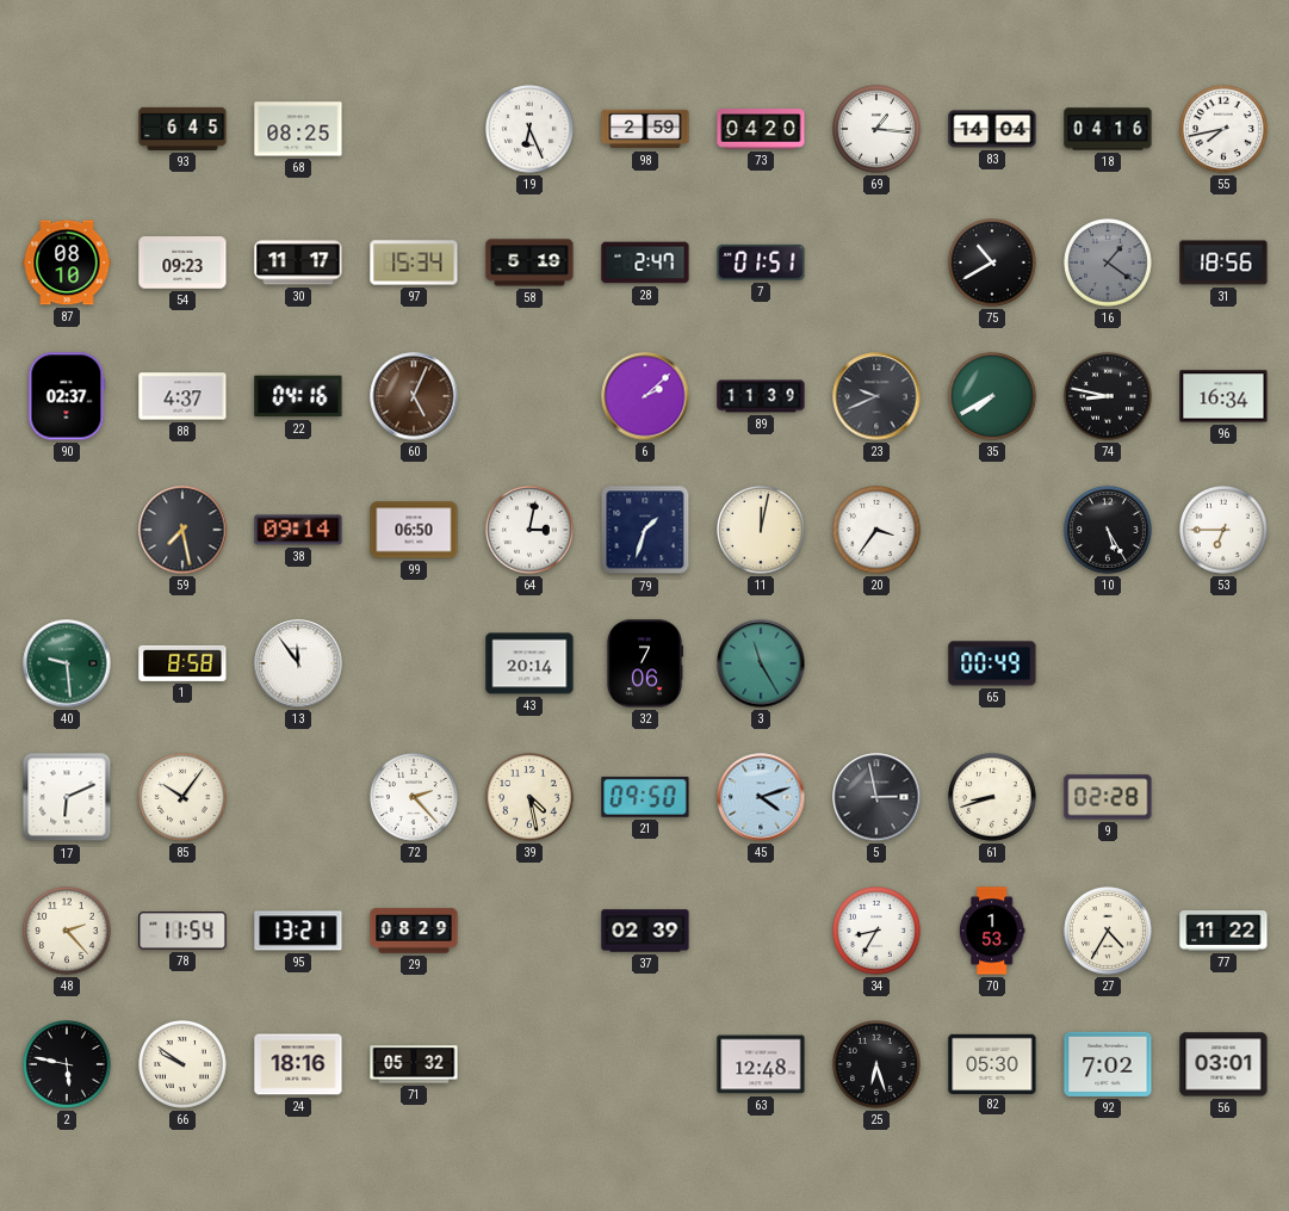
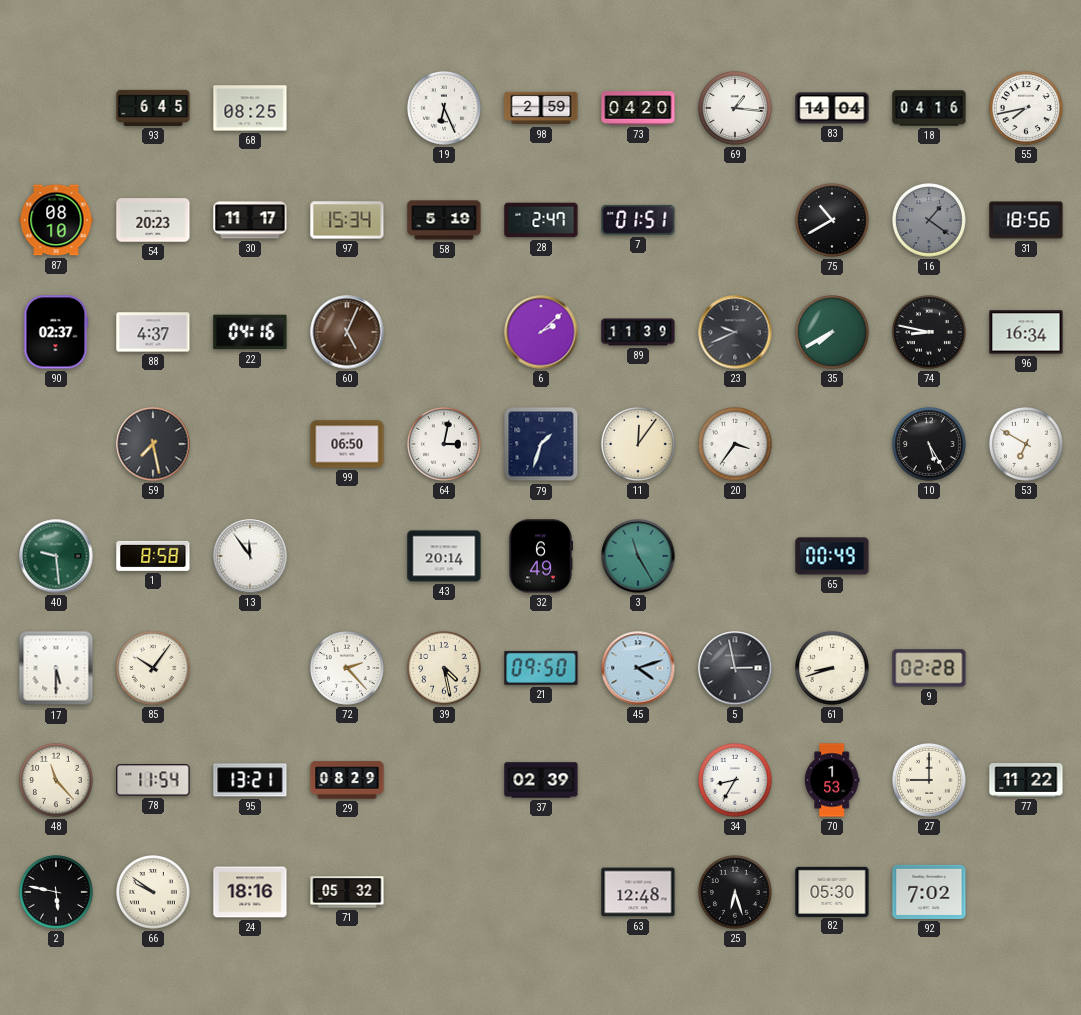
54: 09:23 -> 20:23 (153, 220)
38: 09:14 -> none (298, 530)
11: 12:02 -> 12:06 (639, 445)
53: 6:45 -> 6:50 (1027, 445)
32: 7:06 -> 6:49 (540, 556)
17: 6:11 -> 5:30 (56, 668)
48: 2:23 -> 11:23 (57, 781)
27: 4:35 -> 9:00 (930, 781)
56: 03:01 -> none (1223, 1064)
